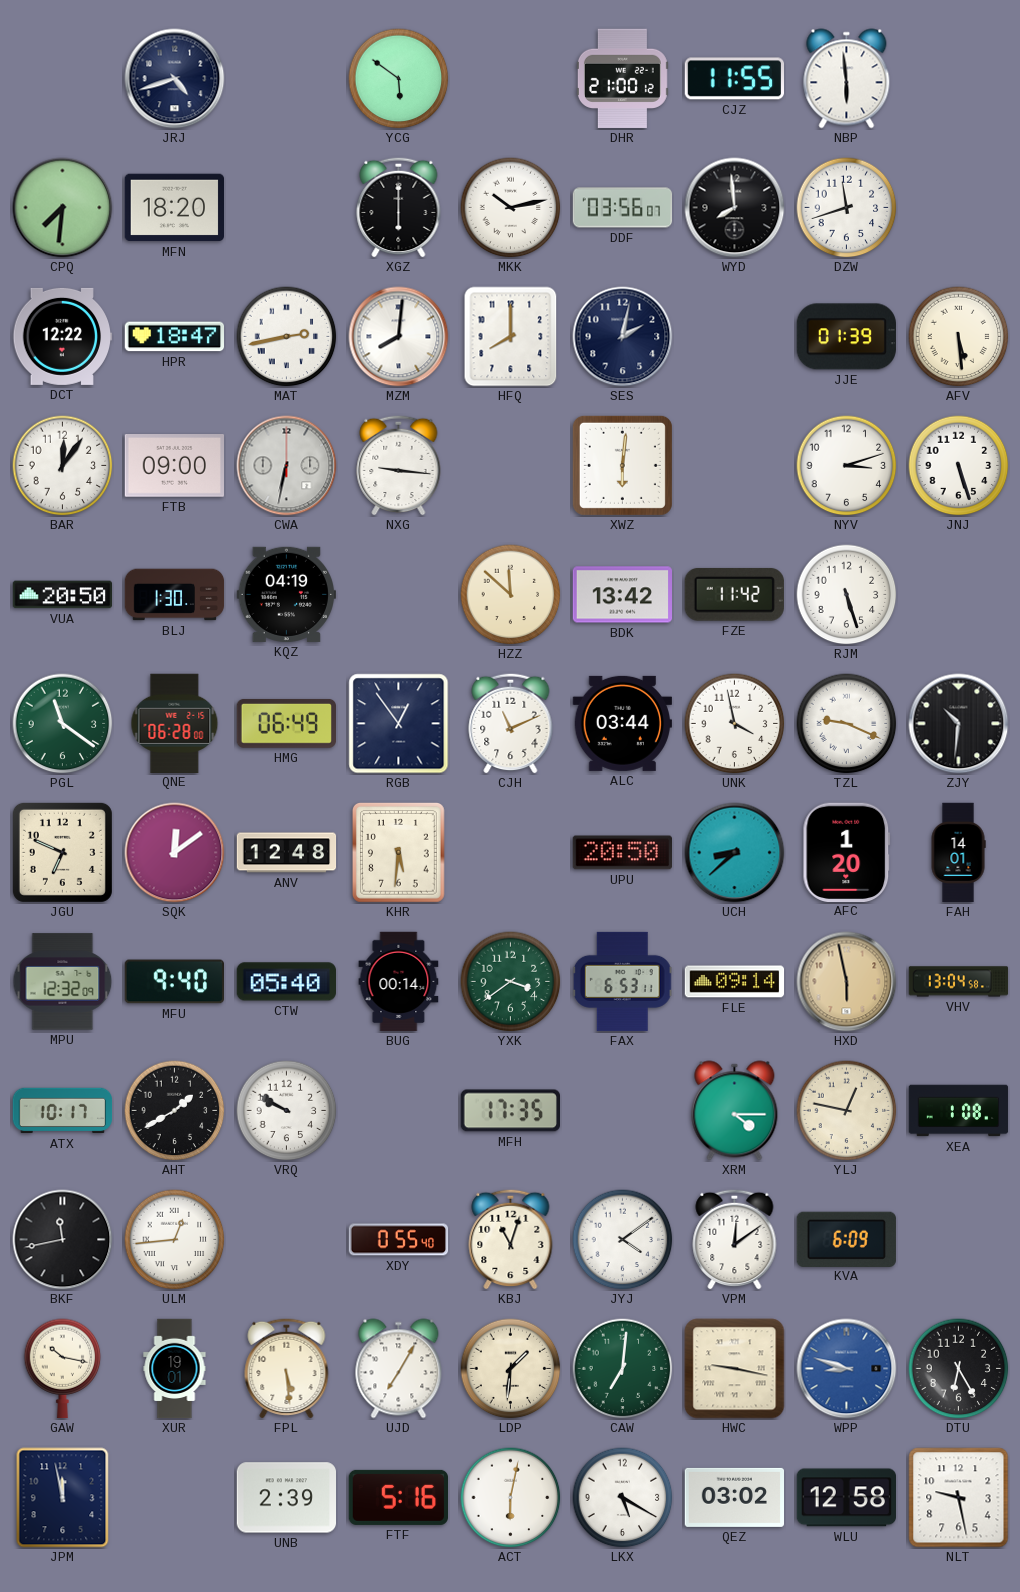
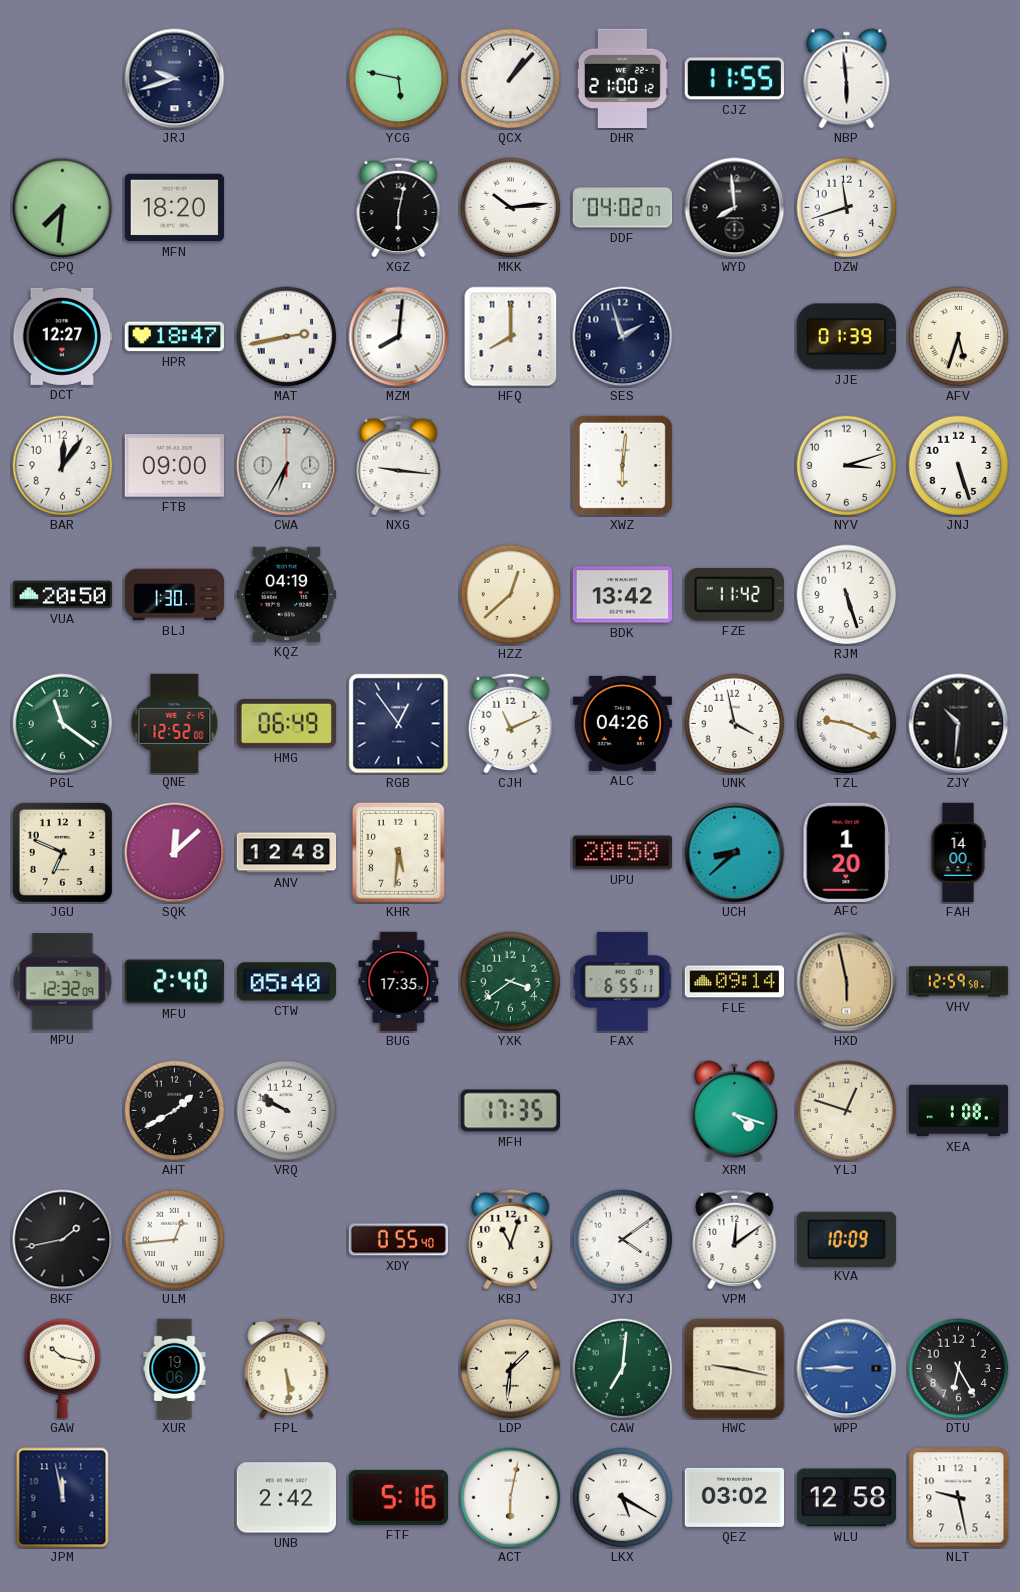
JRJ: 4:42 -> 9:42 (175, 79)
YCG: 5:51 -> 5:47 (399, 79)
QCX: none -> 1:07 (511, 79)
XGZ: 6:00 -> 6:02 (399, 207)
MKK: 10:13 -> 10:14 (511, 208)
DDF: 03:56 -> 04:02 (623, 208)
DCT: 12:22 -> 12:27 (63, 336)
SES: 2:02 -> 1:57 (623, 337)
AFV: 5:29 -> 5:33 (959, 337)
CWA: 6:32 -> 6:35 (287, 466)
HZZ: 11:52 -> 12:38 (511, 595)
QNE: 06:28 -> 12:52 (175, 723)
ALC: 03:44 -> 04:26 (622, 723)
SQK: 12:09 -> 12:08 (175, 853)
FAH: 14:01 -> 14:00 (958, 853)
MFU: 9:40 -> 2:40 (174, 982)
BUG: 00:14 -> 17:35 (399, 982)
FAX: 6:53 -> 6:55 (622, 981)
VHV: 13:04 -> 12:59 (959, 982)
ATX: 10:17 -> none (63, 1111)
XRM: 4:15 -> 4:18 (735, 1111)
YLJ: 12:47 -> 12:48 (847, 1111)
BKF: 11:43 -> 1:43 (63, 1240)
KVA: 6:09 -> 10:09 (846, 1239)
XUR: 19:01 -> 19:06 (175, 1369)
UJD: 7:05 -> none (399, 1369)
WPP: 8:48 -> 8:45 (847, 1369)
UNB: 2:39 -> 2:42 (286, 1498)
